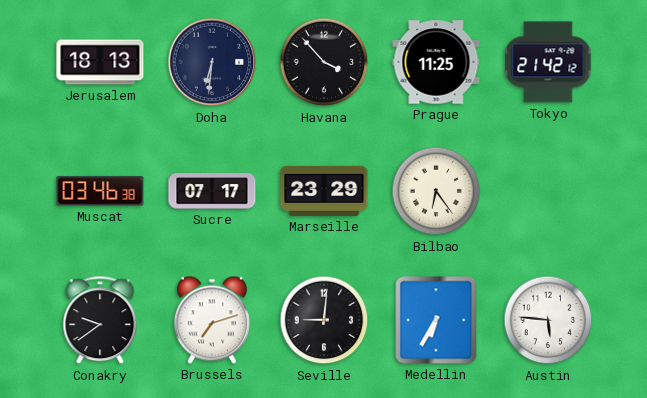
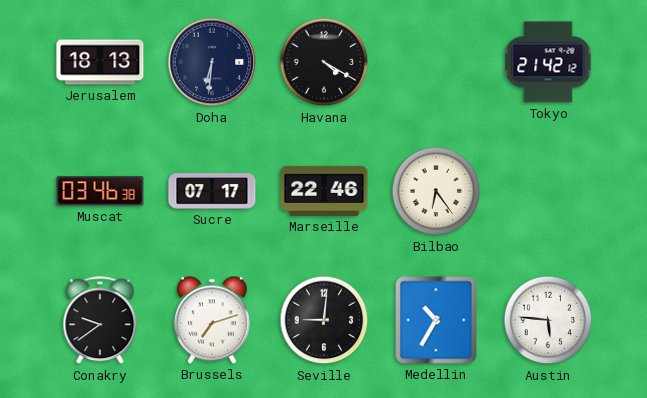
Havana: 3:53 -> 4:20 (324, 62)
Prague: 11:25 -> none (436, 62)
Marseille: 23:29 -> 22:46 (324, 191)
Medellin: 6:35 -> 10:35 (436, 320)
